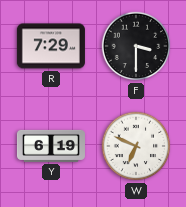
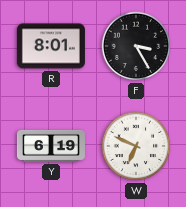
R: 7:29 -> 8:01 (51, 46)
F: 3:30 -> 3:25 (136, 46)
